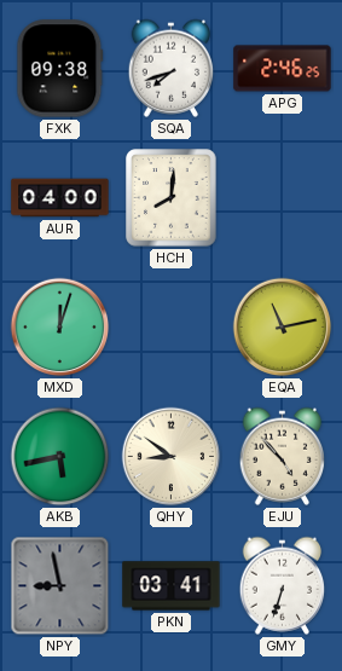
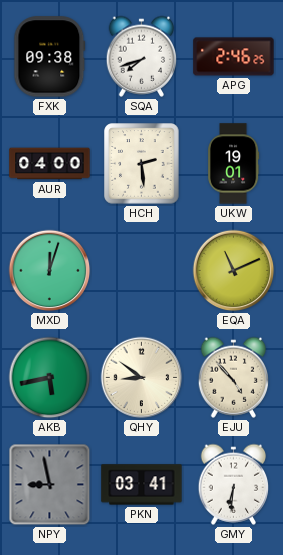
HCH: 8:01 -> 2:29 (142, 164)
UKW: none -> 19:01 (233, 164)
EQA: 11:13 -> 11:11 (234, 271)
GMY: 6:33 -> 6:31 (234, 484)
